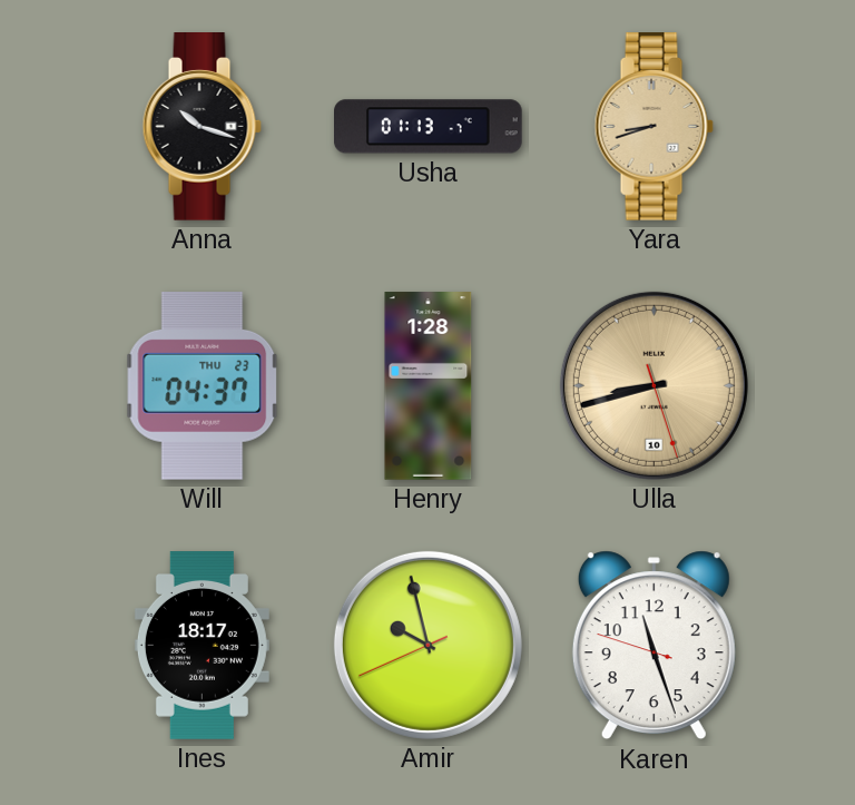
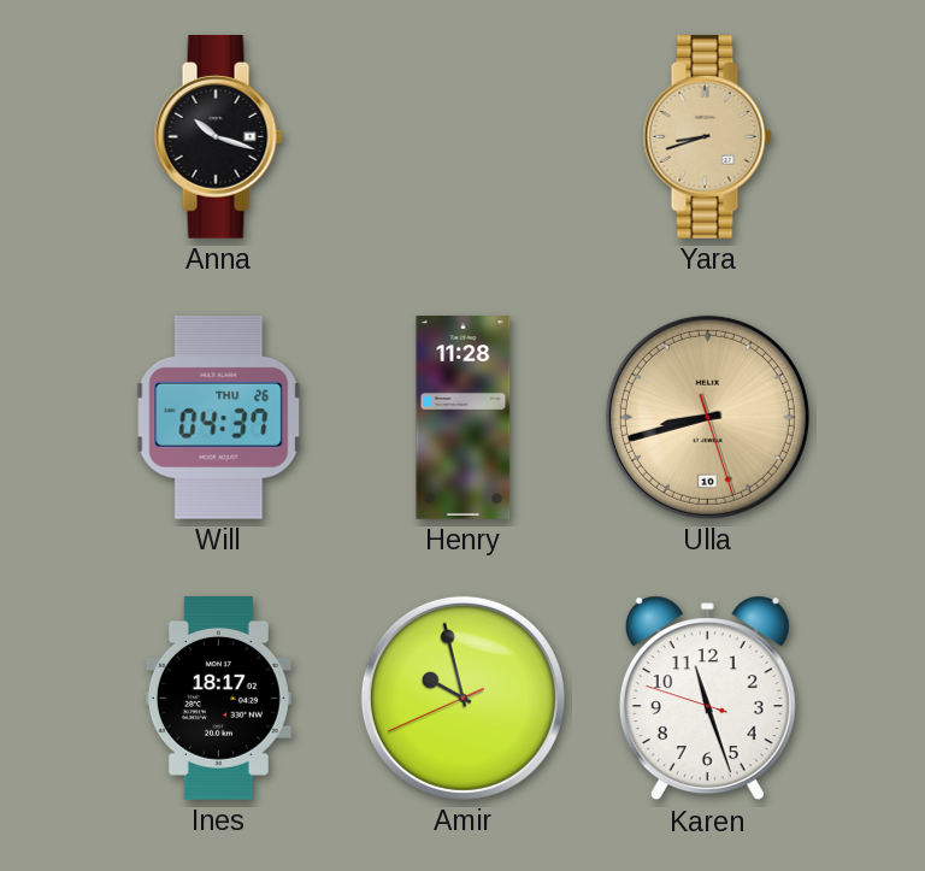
Usha: 01:13 -> none (429, 127)
Will date: THU 23 -> THU 26 (219, 417)
Henry: 1:28 -> 11:28 (464, 418)
